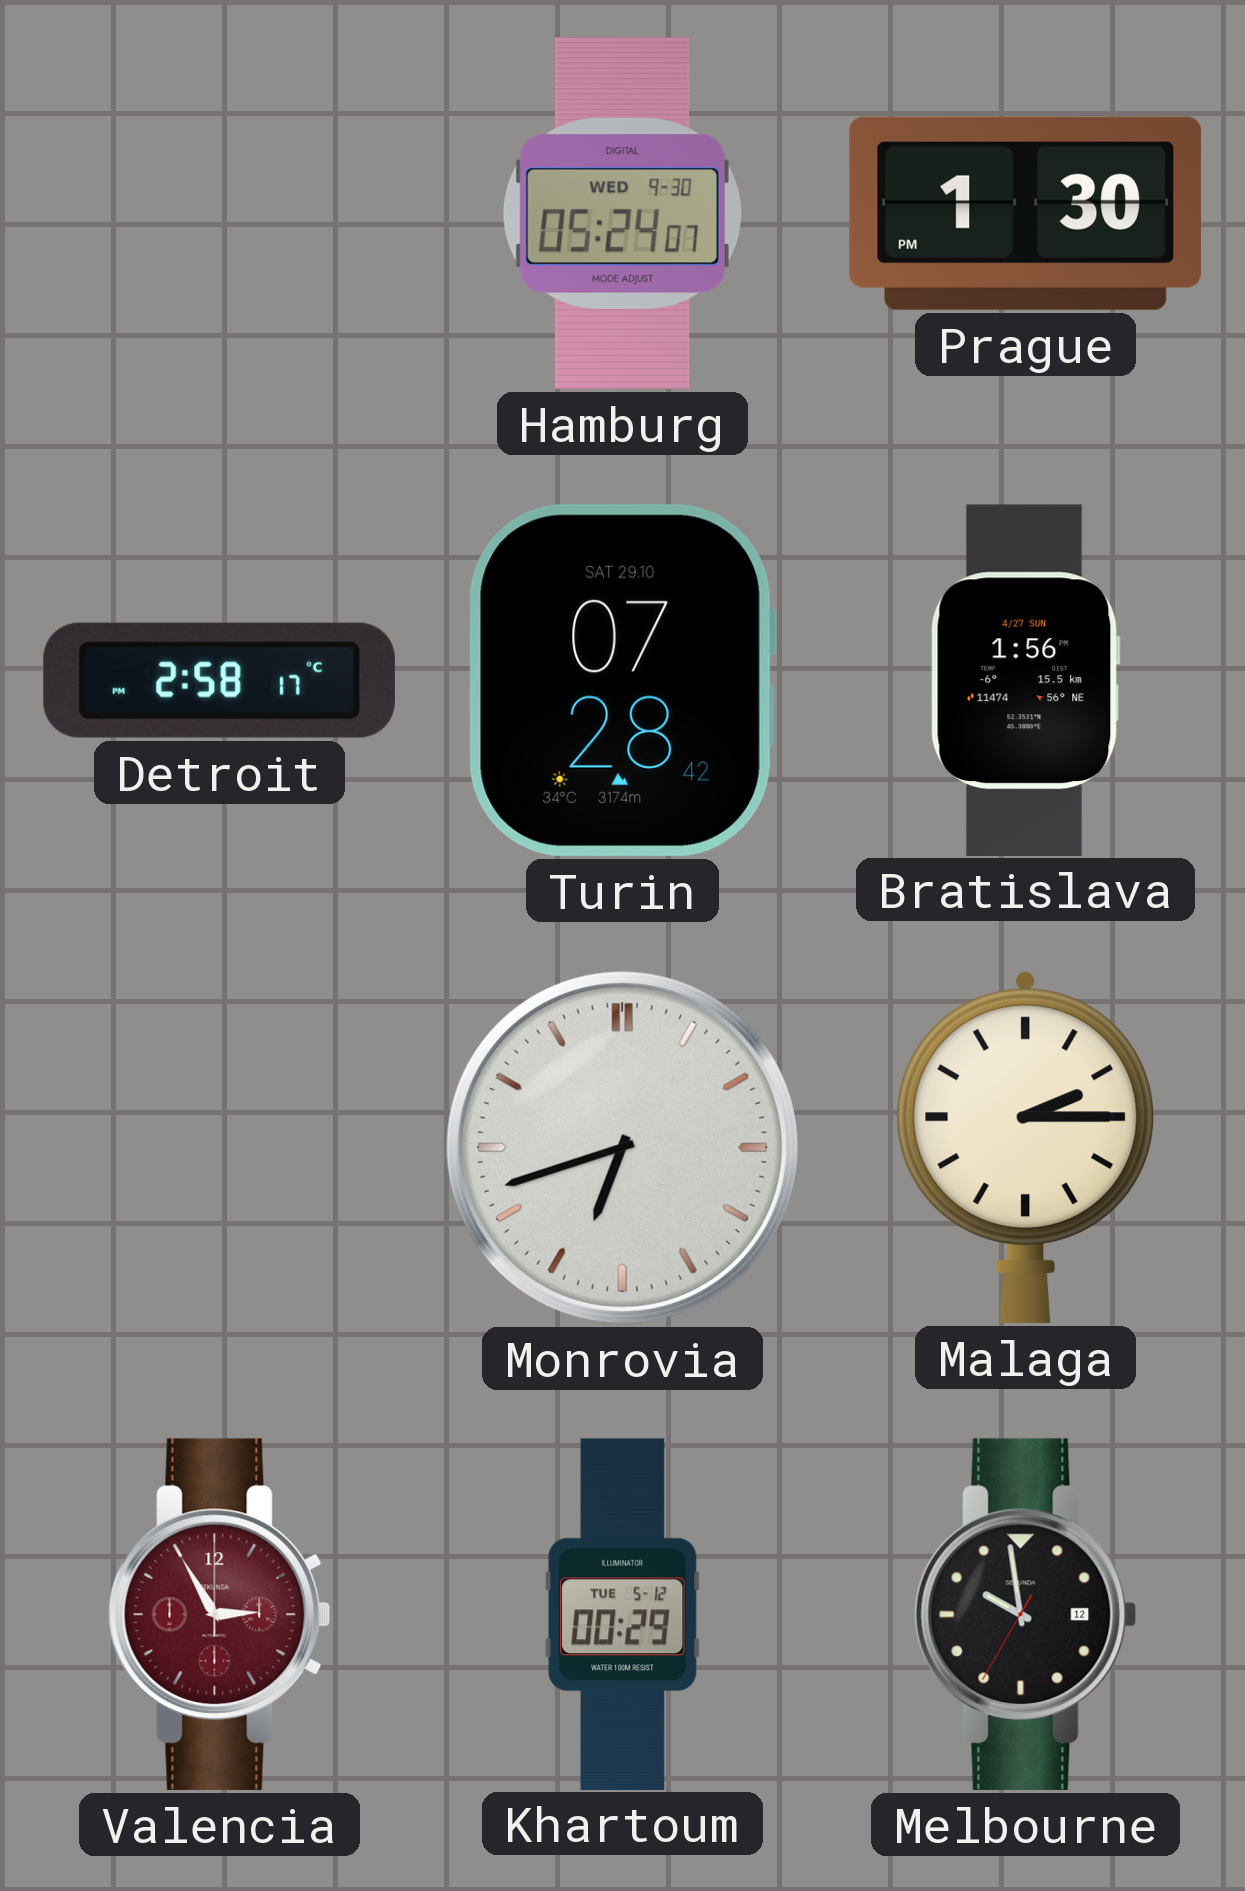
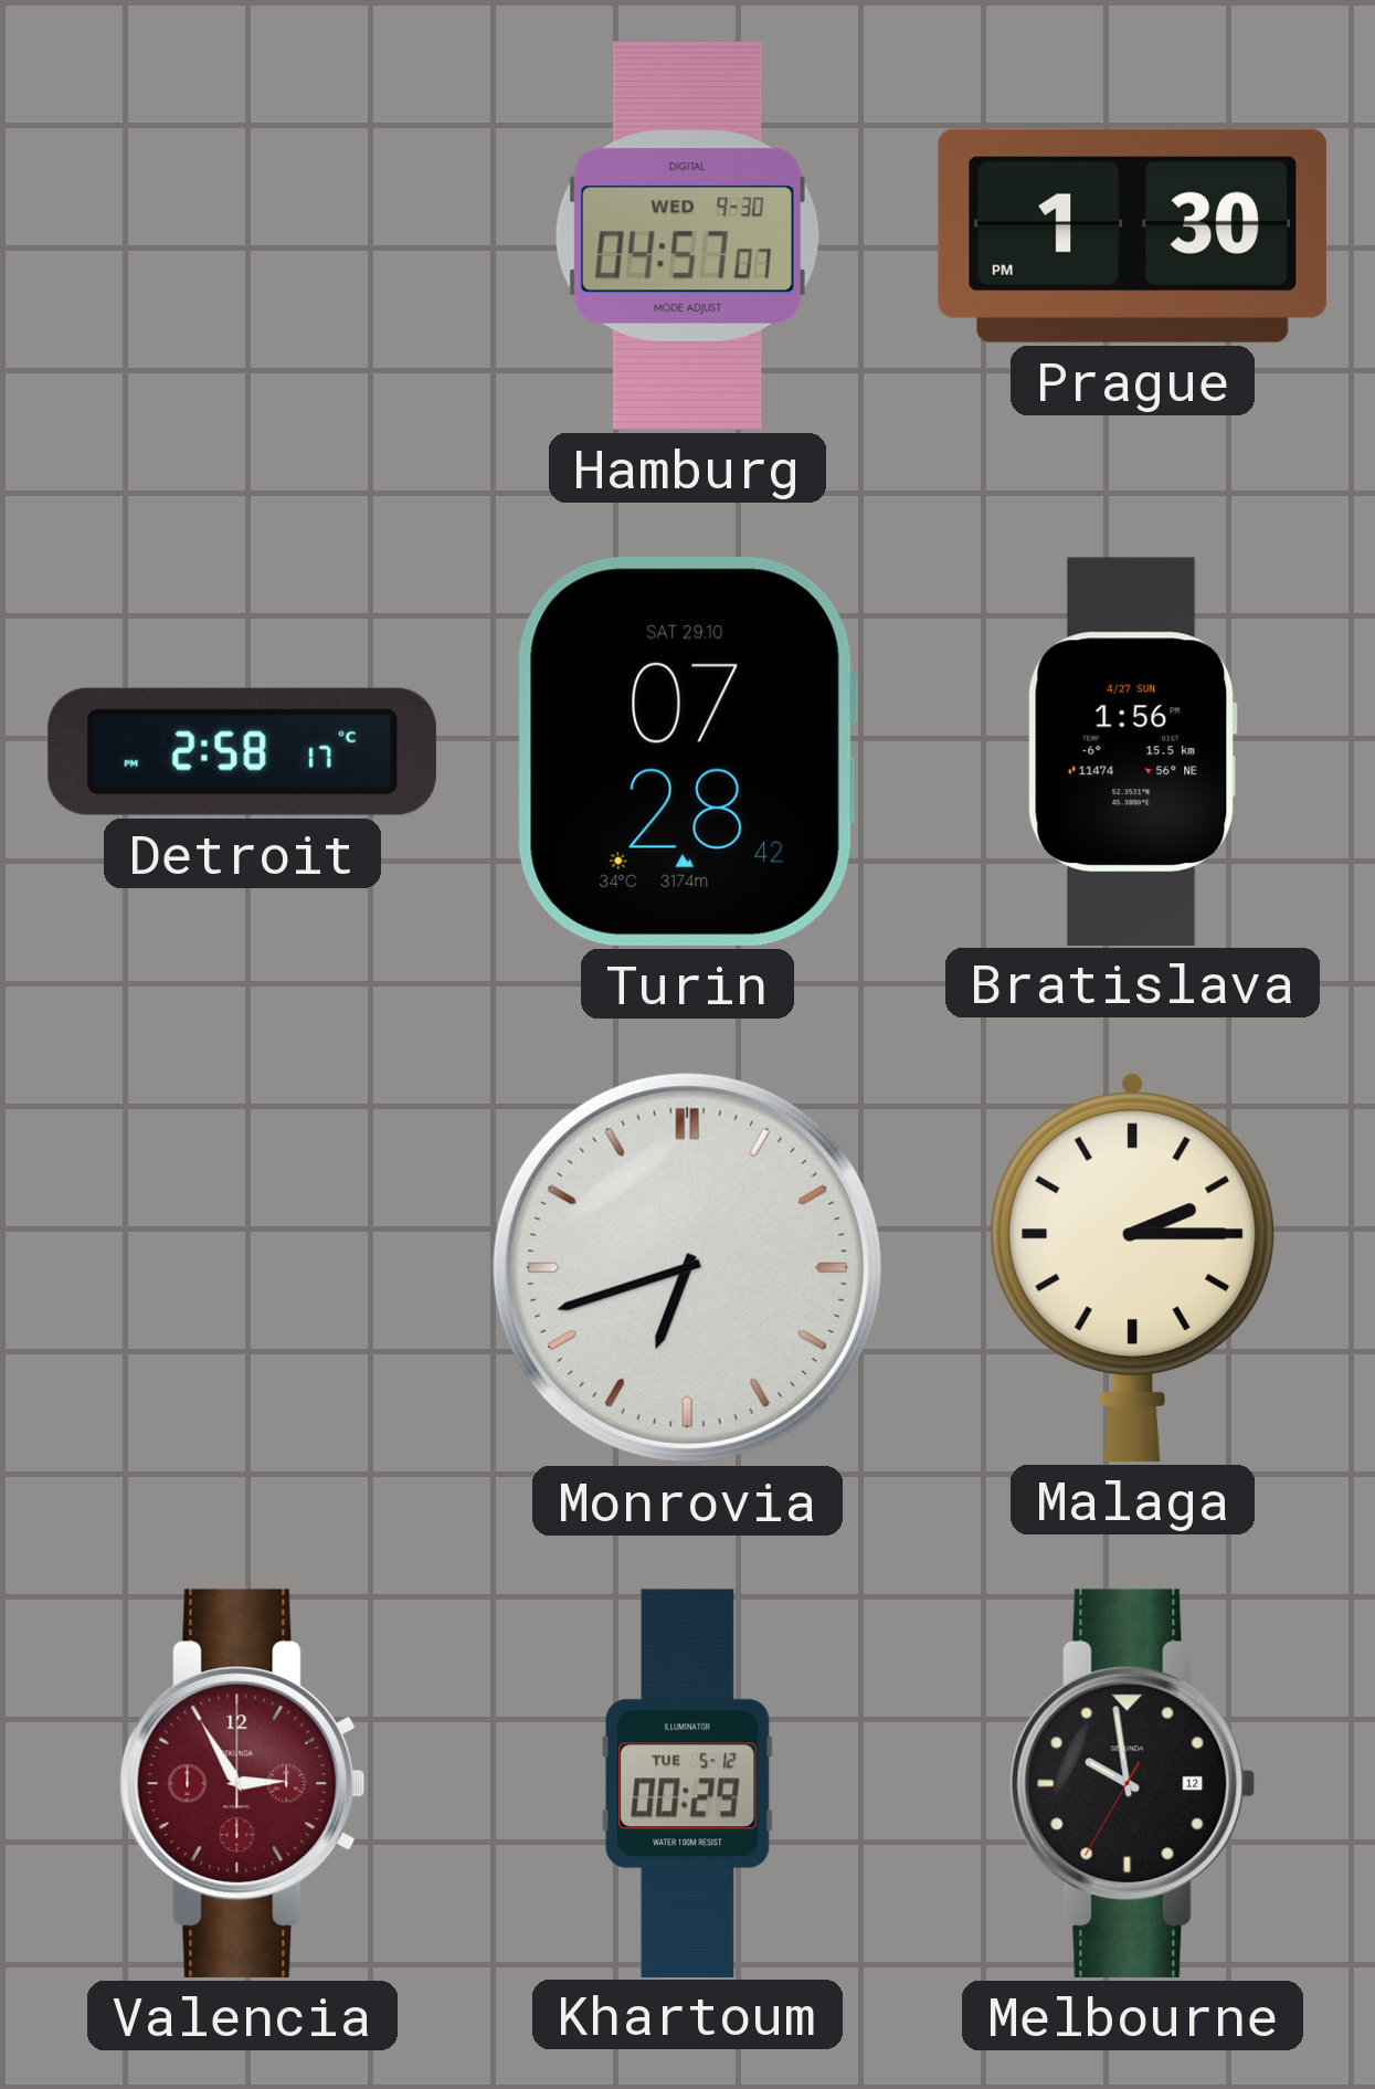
Hamburg: 05:24 -> 04:57 (687, 235)
